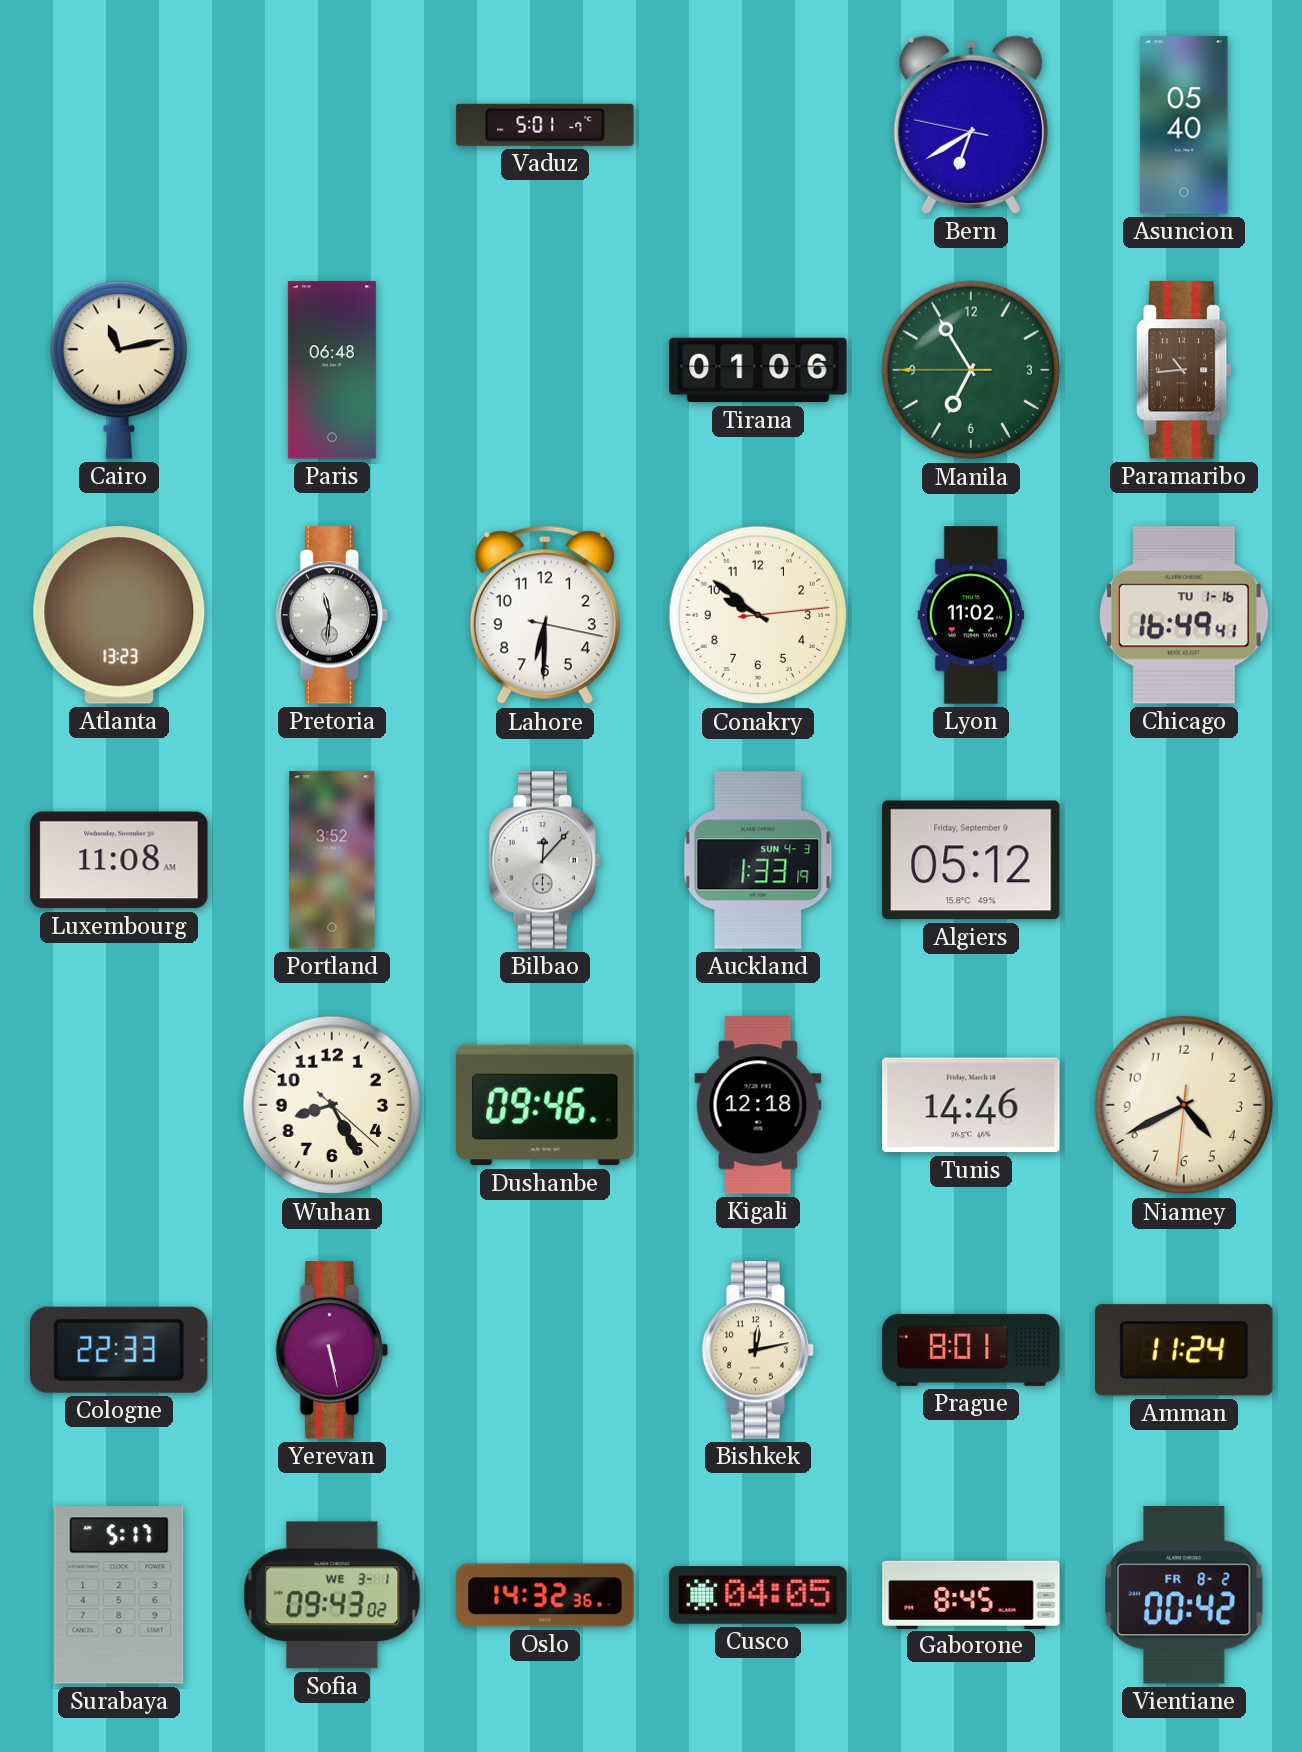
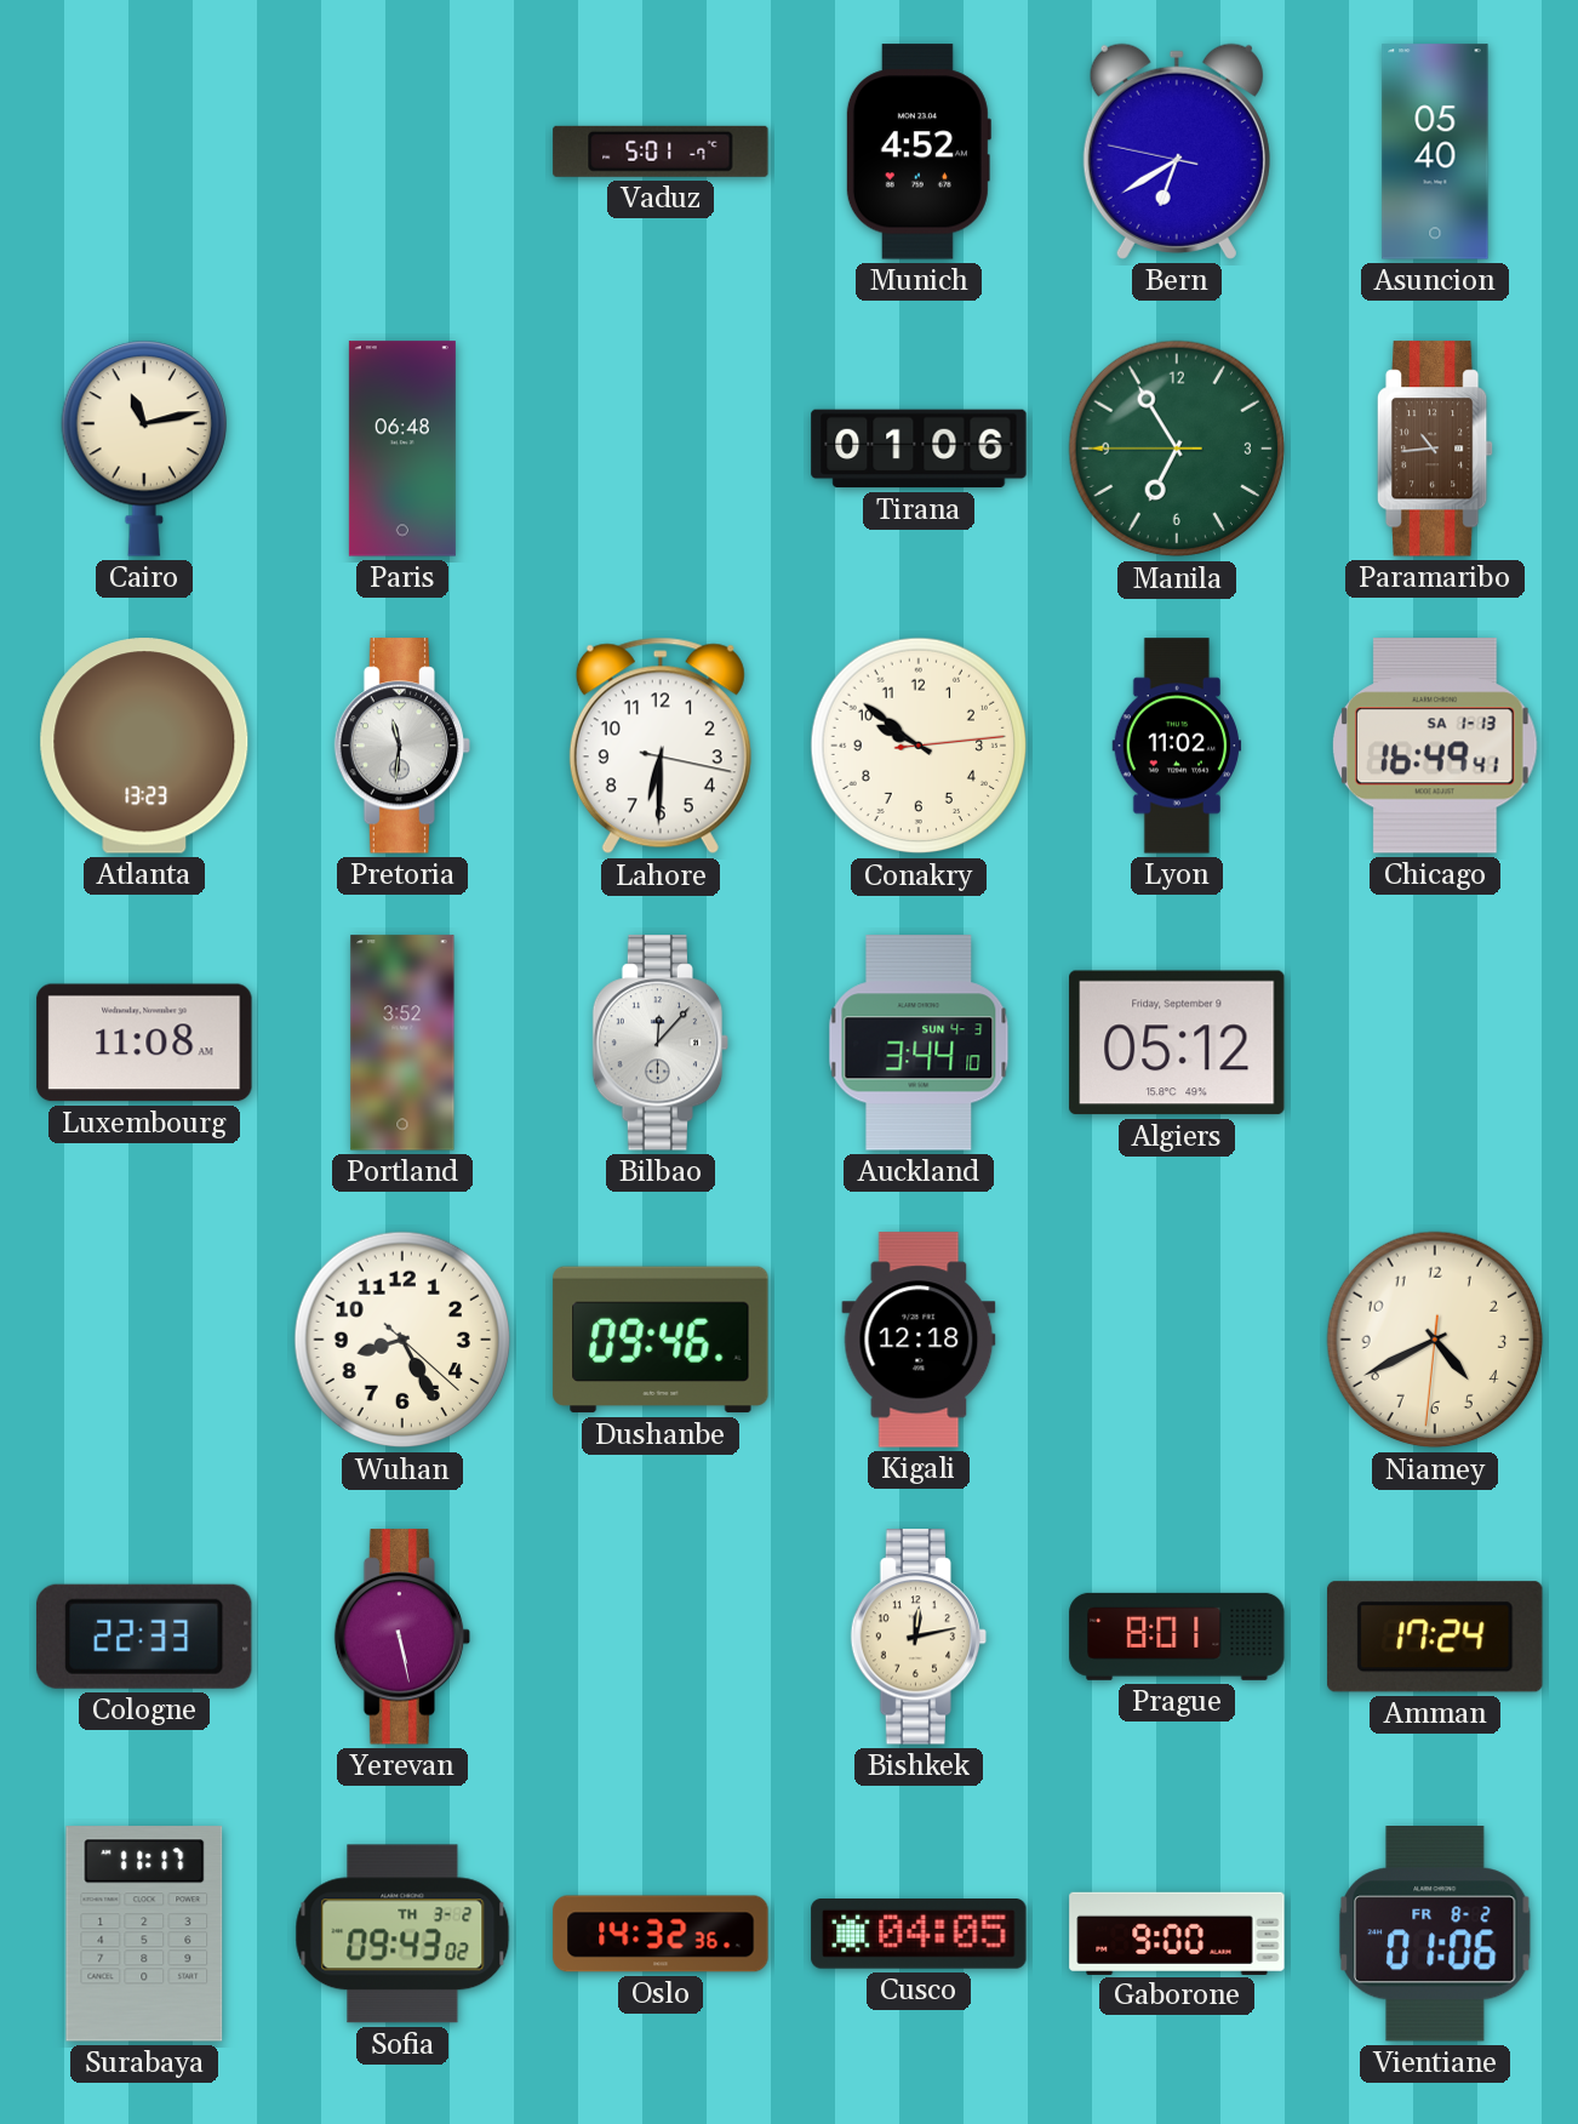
Munich: none -> 4:52 (917, 152)
Chicago date: TU 1-16 -> SA 1-13 (1436, 746)
Auckland: 1:33 -> 3:44 (919, 1043)
Tunis: 14:46 -> none (971, 1105)
Amman: 11:24 -> 17:24 (1435, 1637)
Surabaya: 5:17 -> 11:17 (144, 1934)
Sofia date: WE 3-1 -> TH 3-2 (402, 1934)
Gaborone: 8:45 -> 9:00 (1177, 1932)
Vientiane: 00:42 -> 01:06 (1436, 1935)
